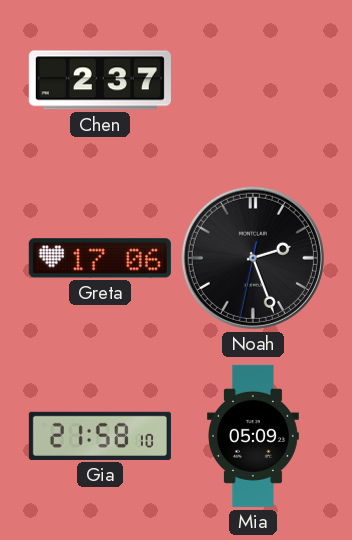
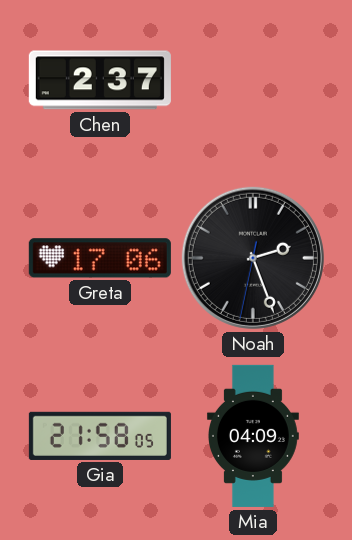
Gia: 21:58:10 -> 21:58:05 (100, 436)
Mia: 05:09 -> 04:09 (253, 436)
